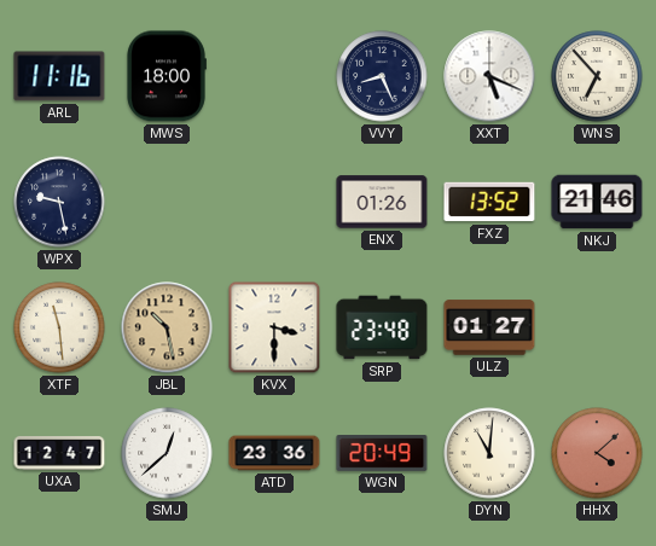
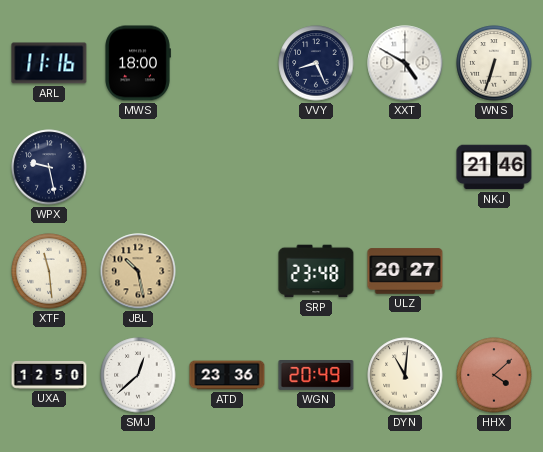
XXT: 5:19 -> 4:50 (405, 63)
WNS: 6:53 -> 6:33 (494, 63)
ENX: 01:26 -> none (382, 202)
FXZ: 13:52 -> none (489, 202)
KVX: 3:30 -> none (274, 327)
ULZ: 01:27 -> 20:27 (405, 271)
UXA: 12:47 -> 12:50 (49, 375)
